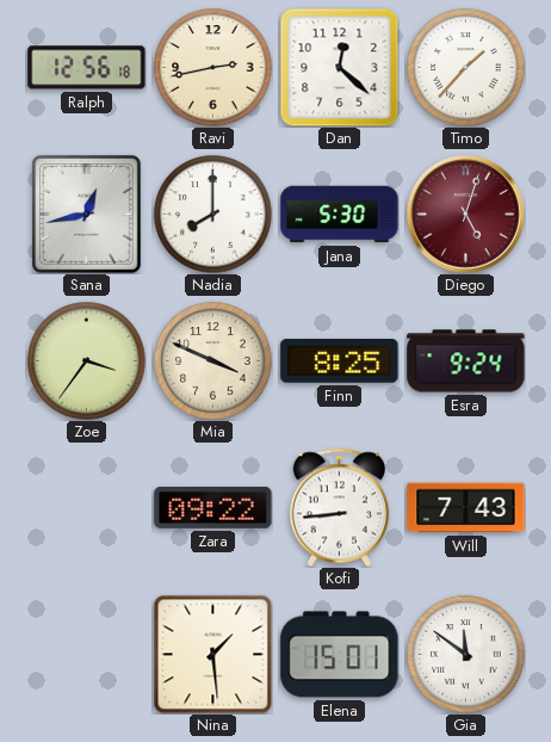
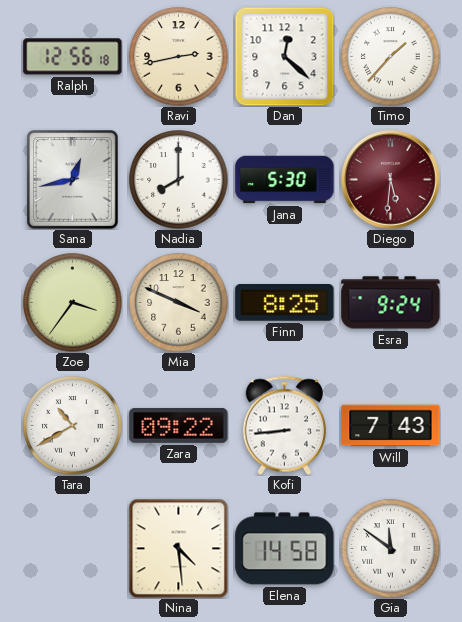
Diego: 5:03 -> 5:31 (391, 180)
Tara: none -> 10:40 (73, 426)
Nina: 1:29 -> 4:29 (178, 548)
Elena: 15:01 -> 14:58 (285, 549)
